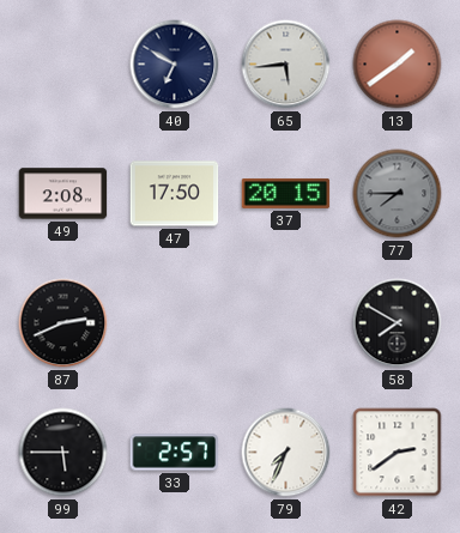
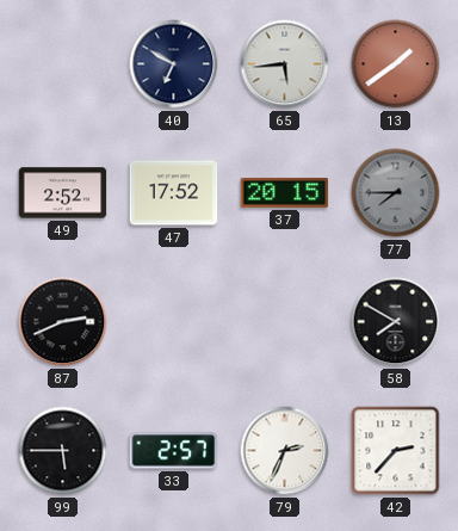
49: 2:08 -> 2:52 (63, 193)
47: 17:50 -> 17:52 (174, 193)
79: 7:34 -> 2:34 (285, 451)
42: 2:39 -> 2:37 (396, 451)
